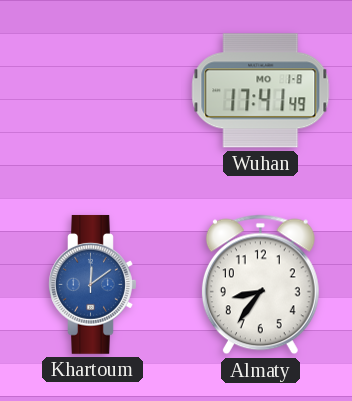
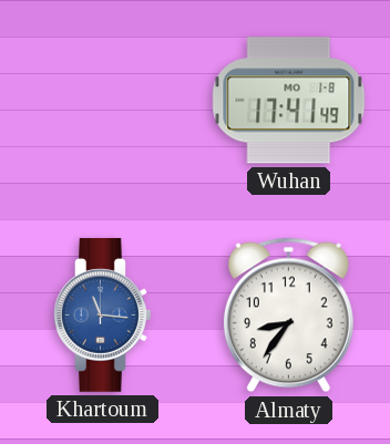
Khartoum: 12:09 -> 11:16 (103, 314)
